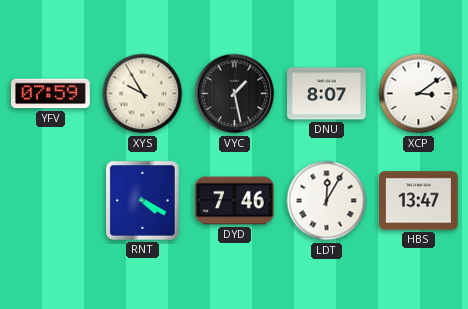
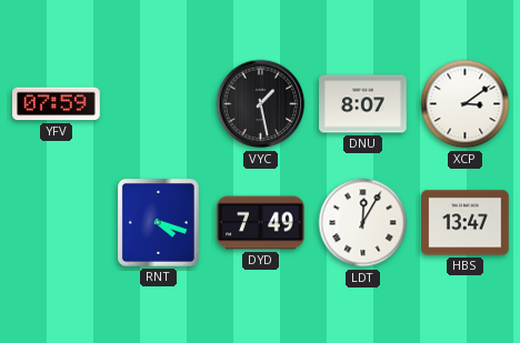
XYS: 9:55 -> none (143, 94)
RNT: 4:20 -> 4:18 (158, 222)
DYD: 7:46 -> 7:49 (261, 223)
